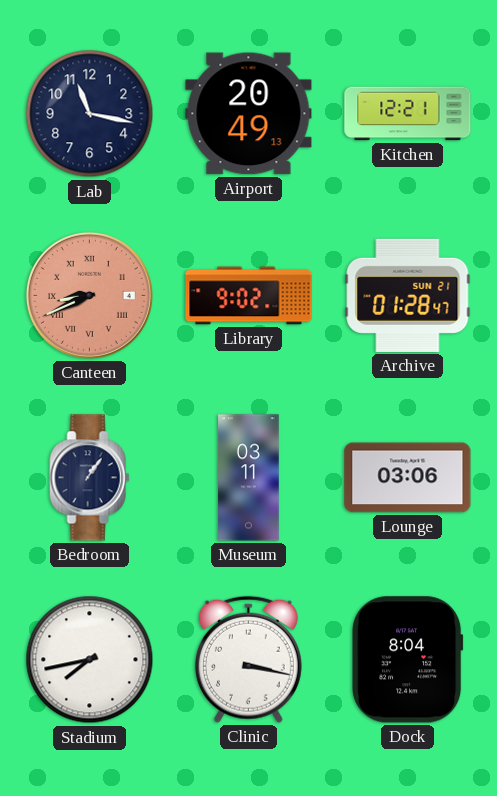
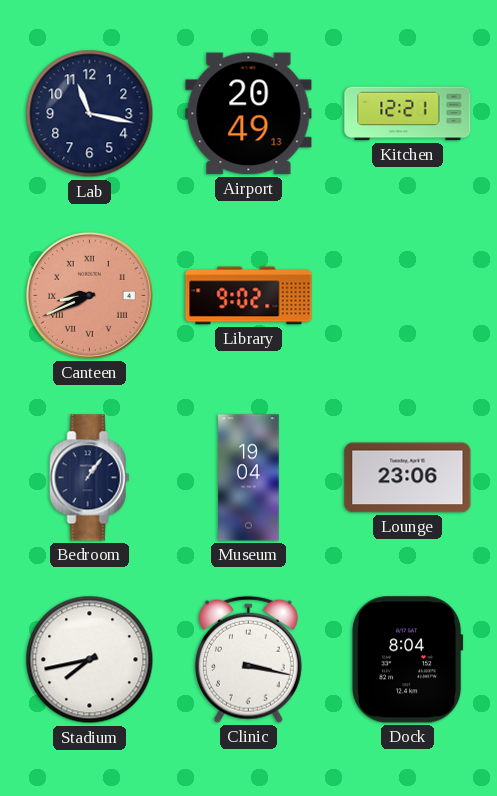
Archive: 01:28 -> none (408, 295)
Museum: 03:11 -> 19:04 (249, 478)
Lounge: 03:06 -> 23:06 (408, 478)
